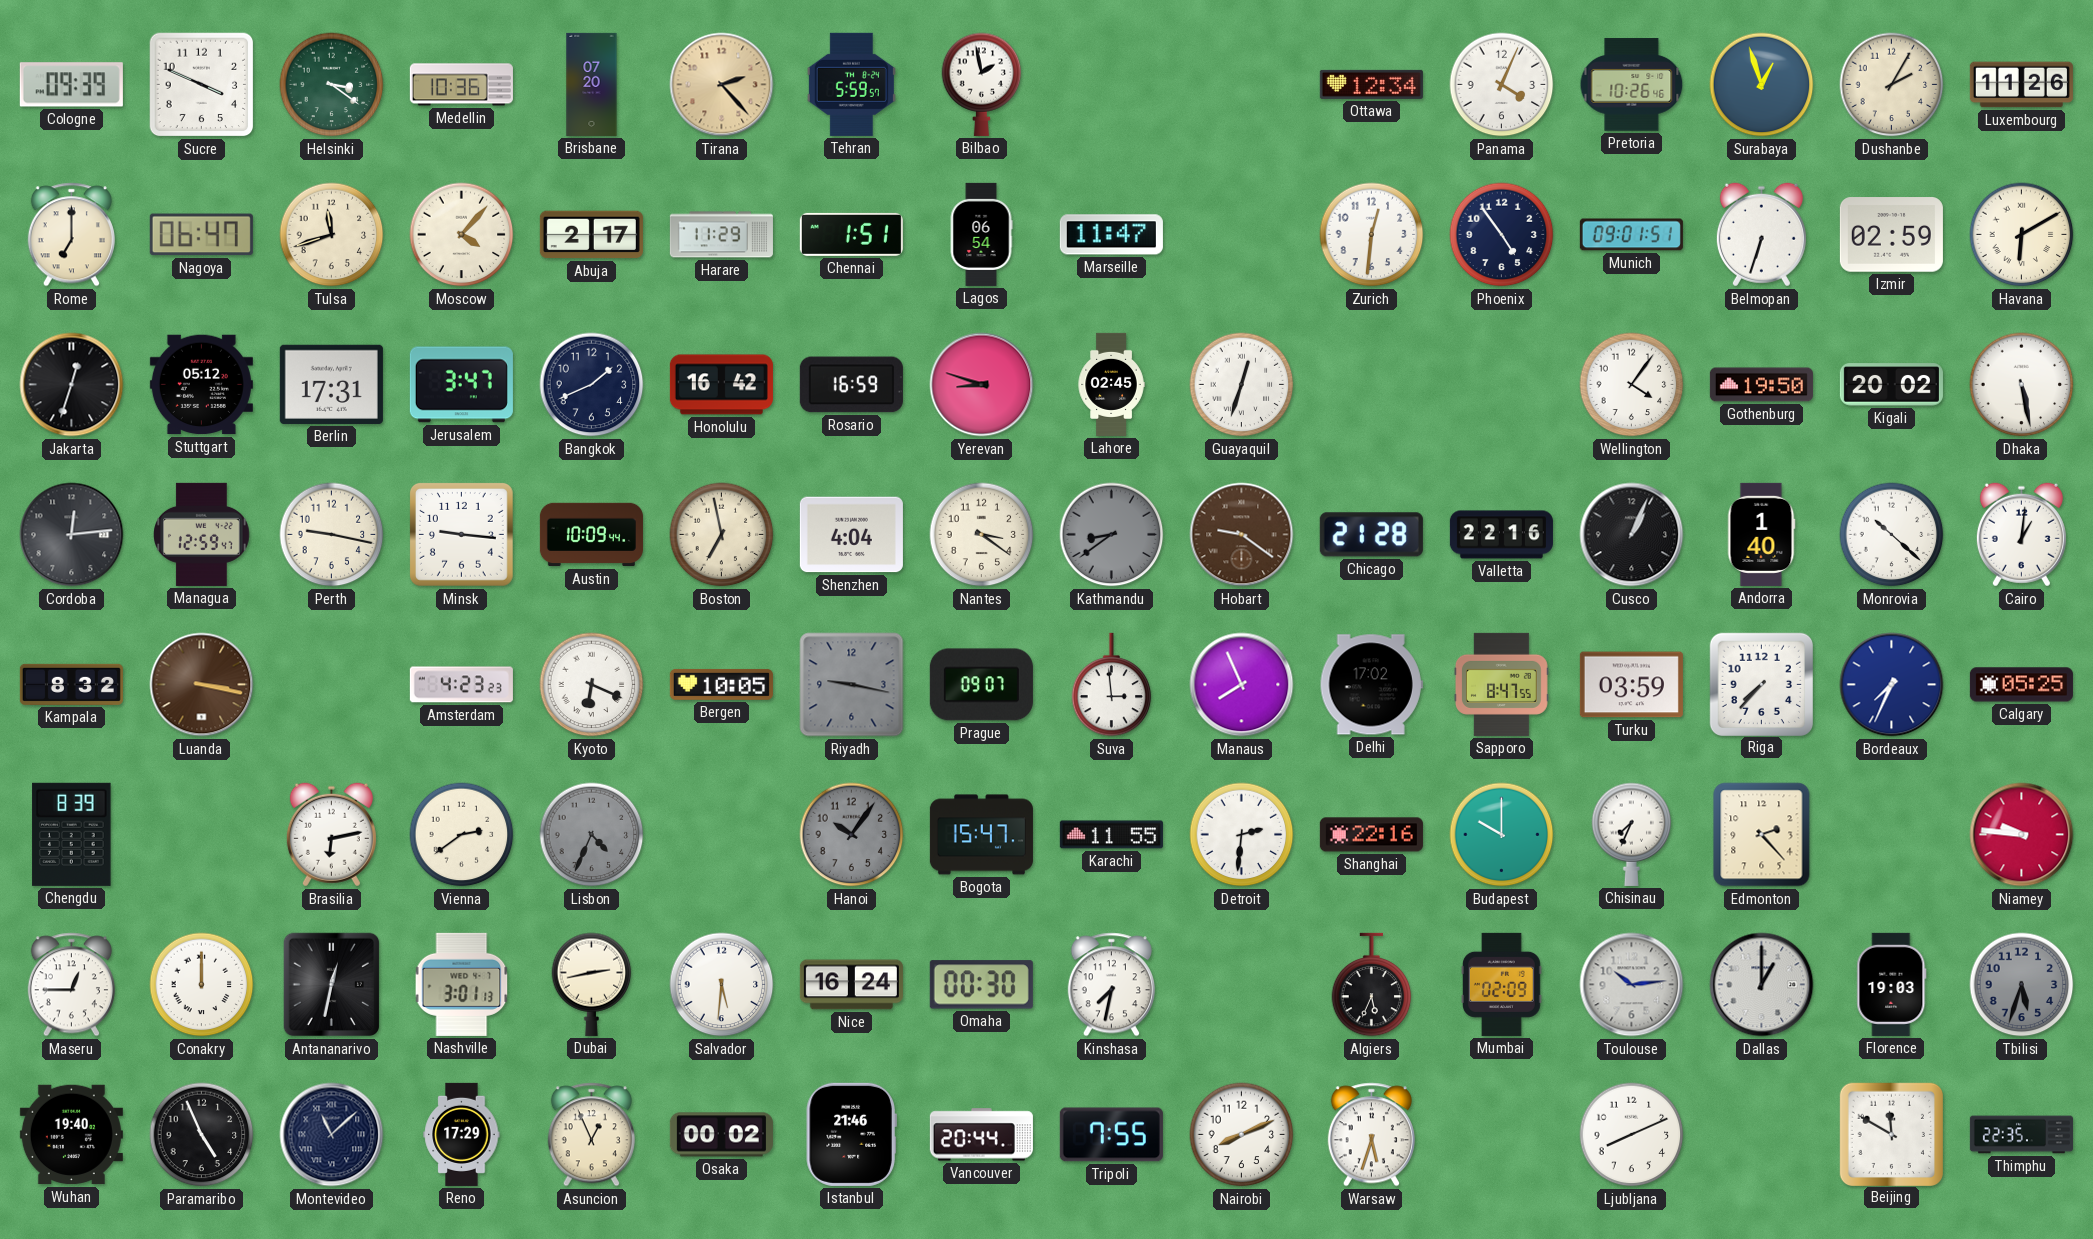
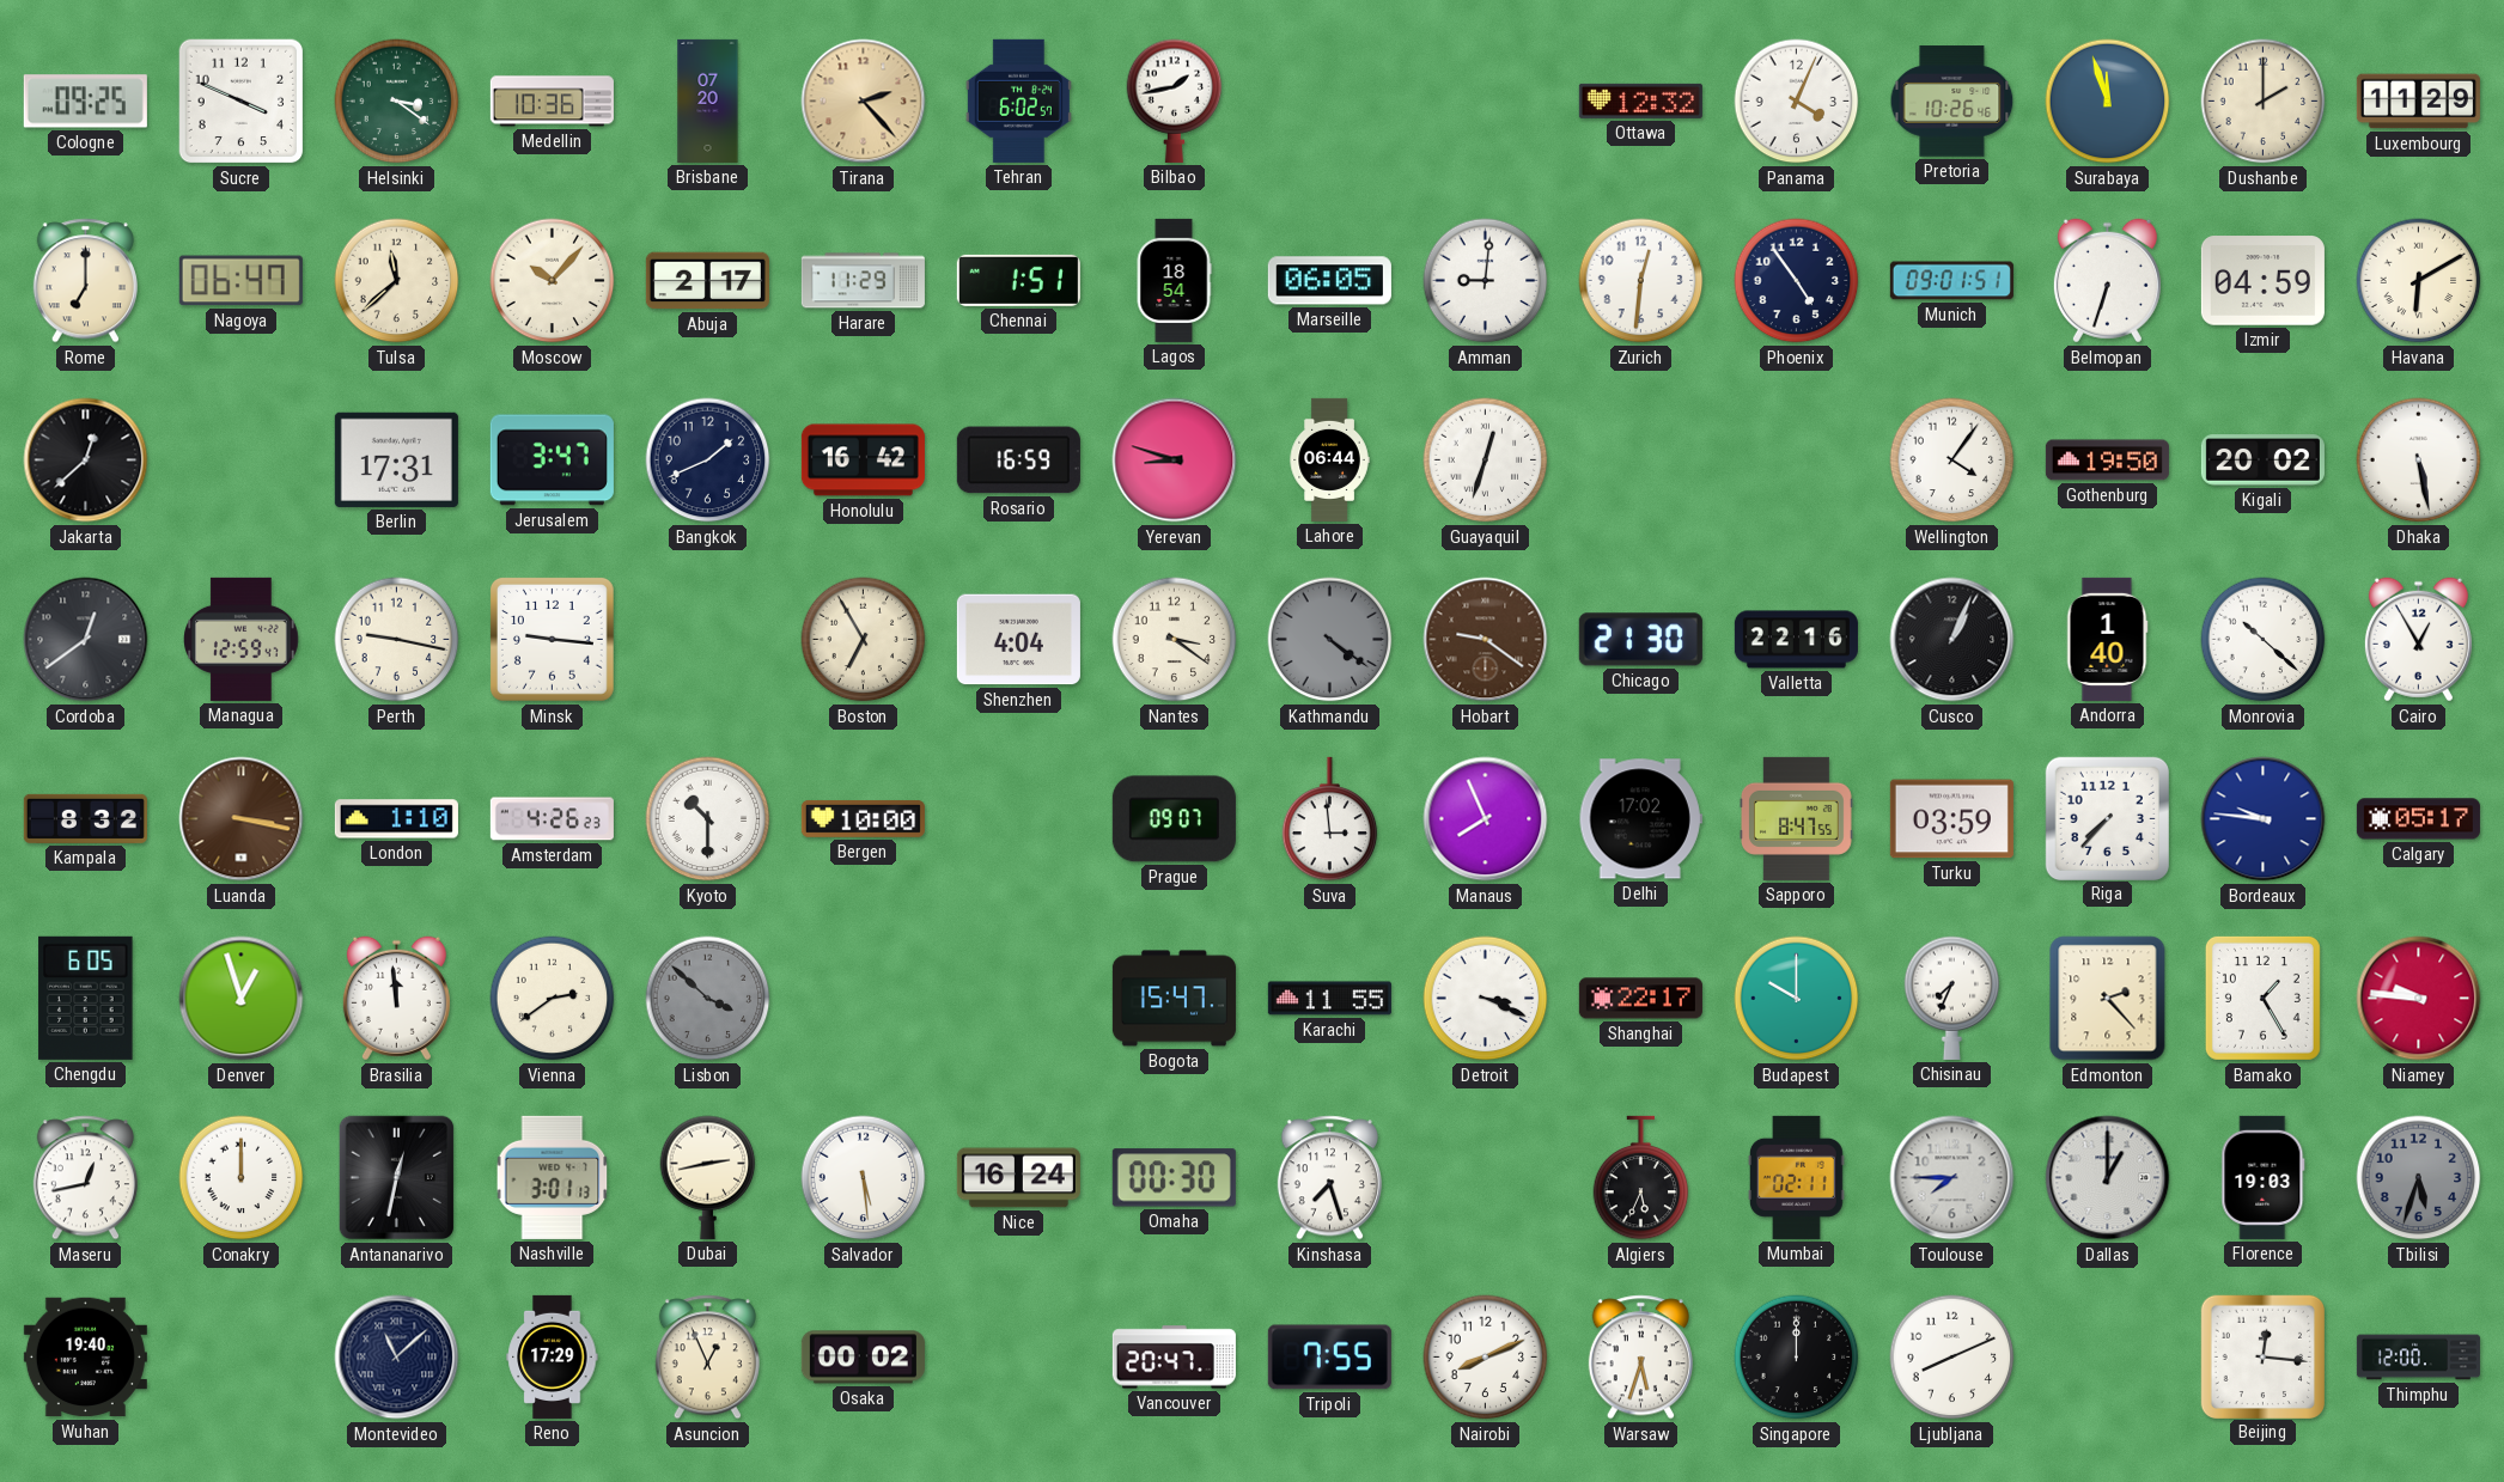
Cologne: 09:39 -> 09:25 (85, 102)
Tehran: 5:59 -> 6:02 (1018, 100)
Bilbao: 1:58 -> 1:43 (1175, 100)
Ottawa: 12:34 -> 12:32 (1640, 100)
Surabaya: 12:57 -> 11:57 (2108, 102)
Dushanbe: 2:05 -> 2:00 (2264, 102)
Luxembourg: 11:26 -> 11:29 (2418, 102)
Tulsa: 11:42 -> 11:38 (397, 281)
Moscow: 4:07 -> 10:07 (553, 281)
Lagos: 06:54 -> 18:54 (1174, 280)
Marseille: 11:47 -> 06:05 (1329, 281)
Amman: none -> 9:01 (1486, 281)
Izmir: 02:59 -> 04:59 (2262, 281)
Jakarta: 12:33 -> 12:38 (86, 461)
Stuttgart: 05:12 -> none (201, 385)
Lahore: 02:45 -> 06:44 (1329, 459)
Cordoba: 12:14 -> 12:39 (86, 640)
Austin: 10:09 -> none (591, 535)
Boston: 6:58 -> 6:55 (864, 640)
Kathmandu: 8:39 -> 4:21 (1330, 640)
Chicago: 21:28 -> 21:30 (1640, 640)
Cairo: 1:01 -> 12:55 (2418, 640)
London: none -> 1:10 (396, 819)
Amsterdam: 4:23 -> 4:26 (552, 819)
Kyoto: 6:19 -> 10:30 (708, 819)
Bergen: 10:05 -> 10:00 (863, 818)
Riyadh: 9:17 -> none (852, 685)
Bordeaux: 7:34 -> 9:46 (2264, 819)
Calgary: 05:25 -> 05:17 (2418, 819)
Chengdu: 8:39 -> 6:05 (86, 998)
Denver: none -> 12:57 (242, 999)
Brasilia: 6:13 -> 11:59 (396, 999)
Lisbon: 4:34 -> 3:52 (708, 999)
Hanoi: 10:06 -> none (852, 835)
Detroit: 2:31 -> 3:19 (1486, 999)
Shanghai: 22:16 -> 22:17 (1640, 999)
Bamako: none -> 1:25 (2262, 998)
Maseru: 12:45 -> 12:43 (85, 1178)
Salvador: 5:31 -> 5:29 (864, 1178)
Kinshasa: 7:32 -> 7:27 (1329, 1178)
Mumbai: 02:09 -> 02:11 (1796, 1177)
Toulouse: 10:14 -> 7:45 (1952, 1178)
Paramaribo: 4:56 -> none (202, 1135)
Istanbul: 21:46 -> none (851, 1134)
Vancouver: 20:44 -> 20:47 (1174, 1358)
Singapore: none -> 12:00 (1797, 1358)
Beijing: 11:50 -> 12:16 (2262, 1356)
Thimphu: 22:35 -> 12:00 (2418, 1358)
